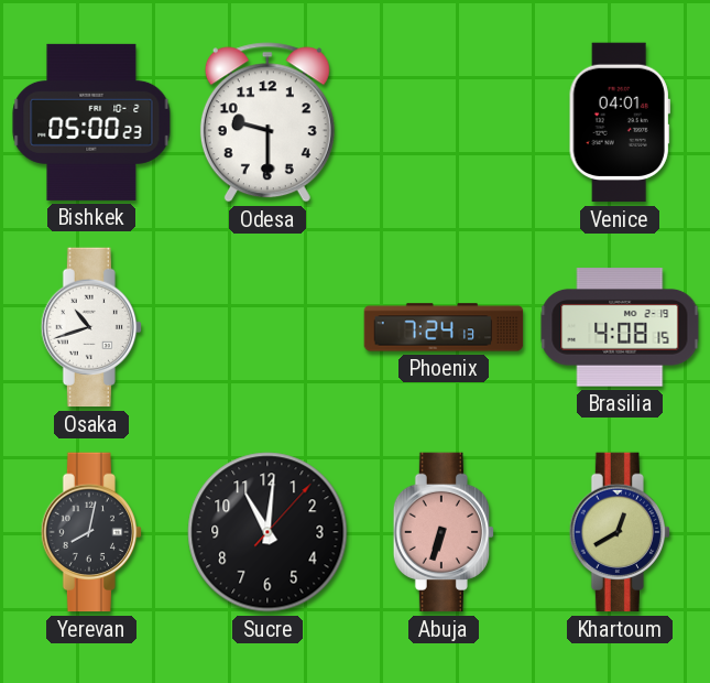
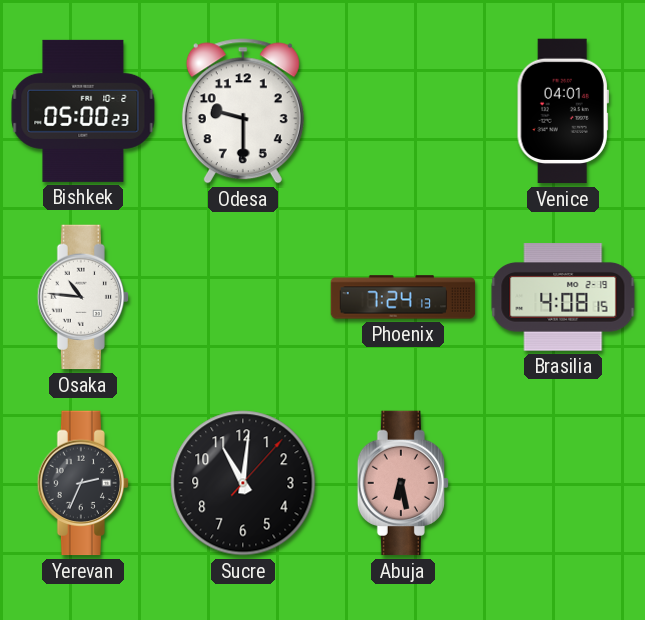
Osaka: 10:42 -> 10:46 (82, 297)
Yerevan: 8:02 -> 2:34 (82, 483)
Abuja: 6:33 -> 6:28 (402, 483)
Khartoum: 12:40 -> none (619, 532)
